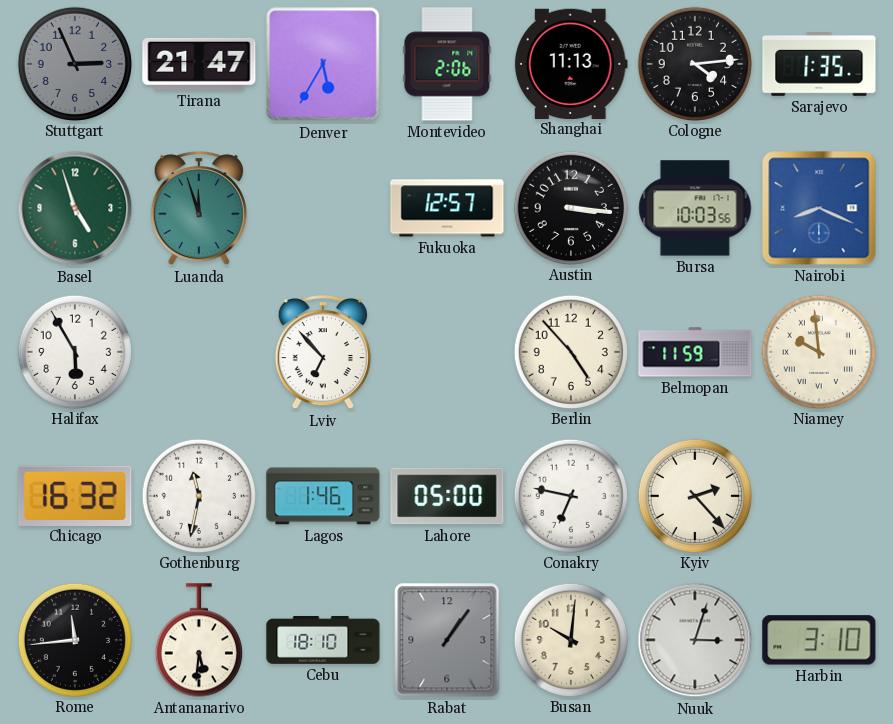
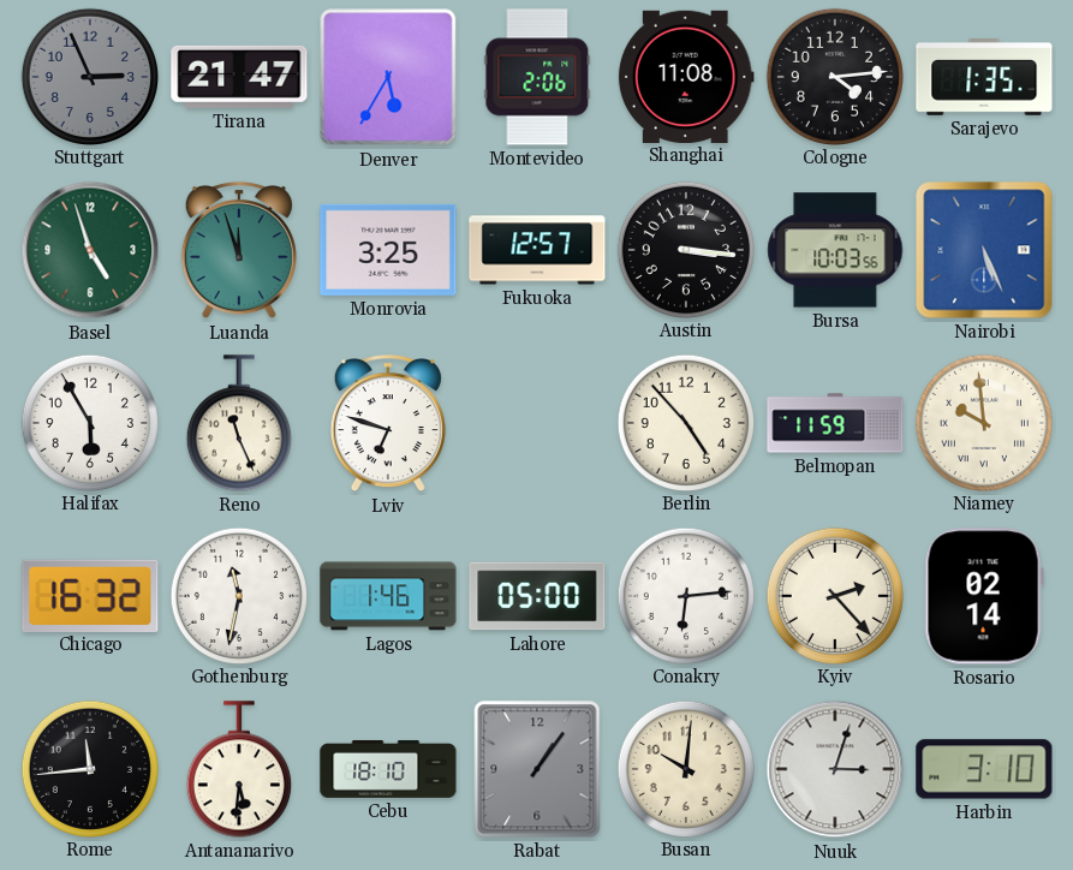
Shanghai: 11:13 -> 11:08 (686, 76)
Monrovia: none -> 3:25 (388, 250)
Nairobi: 8:19 -> 5:26 (984, 250)
Reno: none -> 11:26 (239, 423)
Lviv: 6:53 -> 6:48 (388, 424)
Conakry: 6:47 -> 6:14 (685, 595)
Rosario: none -> 02:14 (984, 596)
